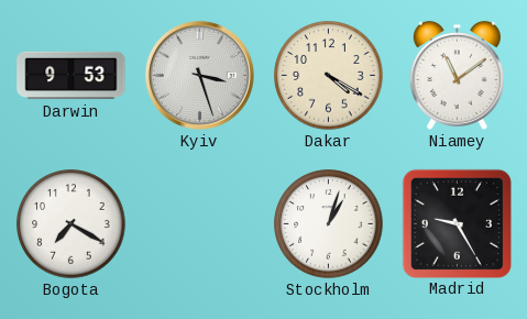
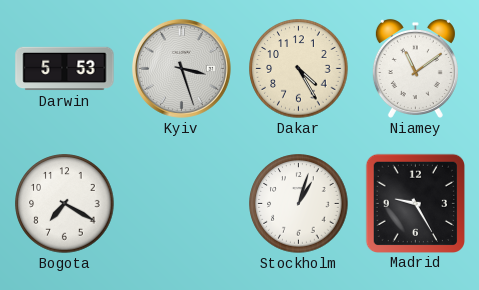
Darwin: 9:53 -> 5:53 (65, 69)
Dakar: 4:20 -> 4:25 (299, 69)
